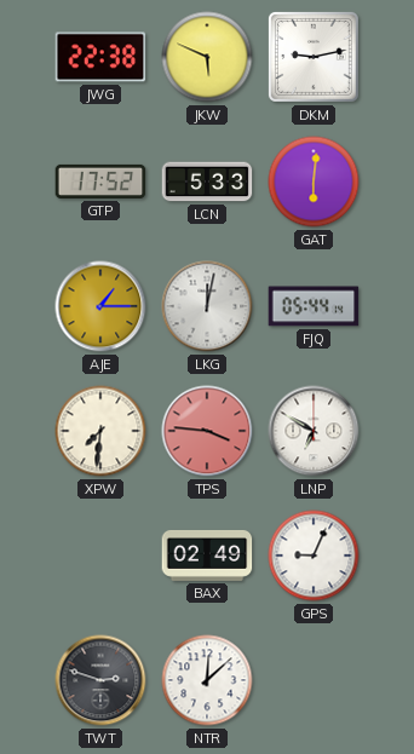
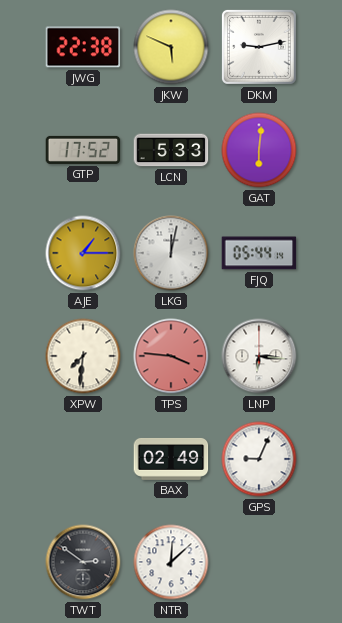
LNP: 6:50 -> 6:16 (259, 356)
TWT: 2:48 -> 2:51 (83, 562)
